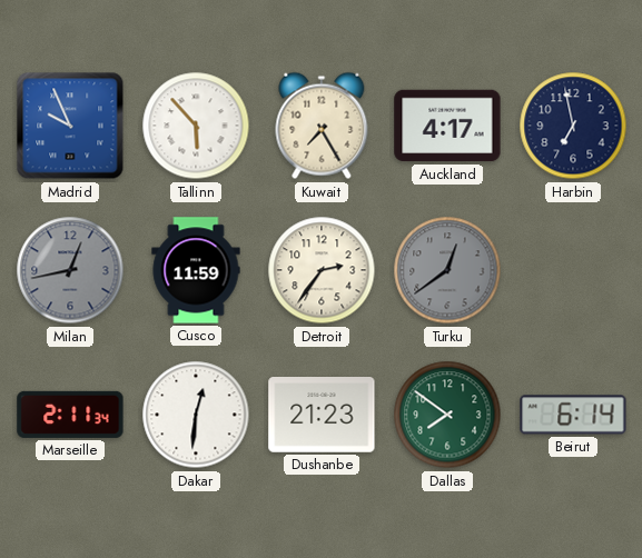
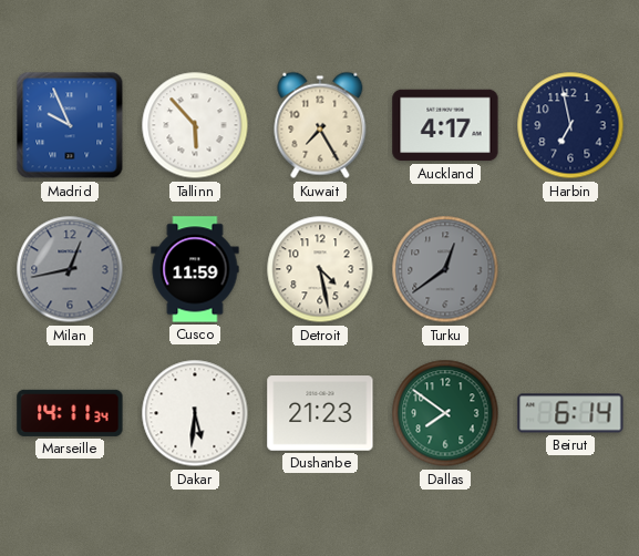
Detroit: 2:36 -> 4:28 (320, 269)
Marseille: 2:11 -> 14:11 (70, 413)
Dakar: 12:31 -> 5:31 (195, 413)
